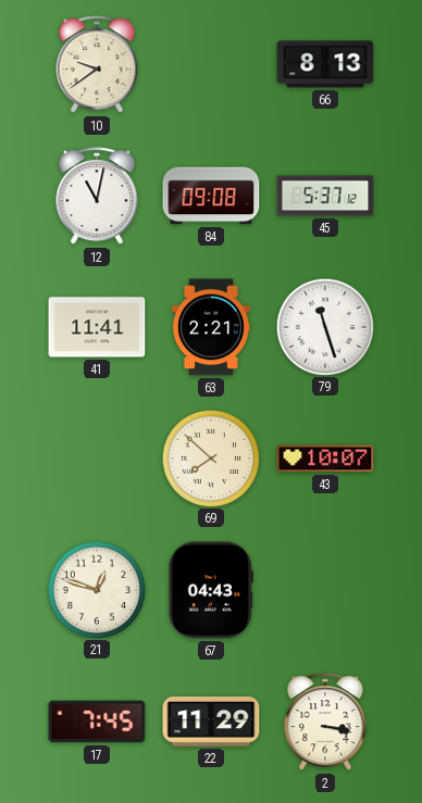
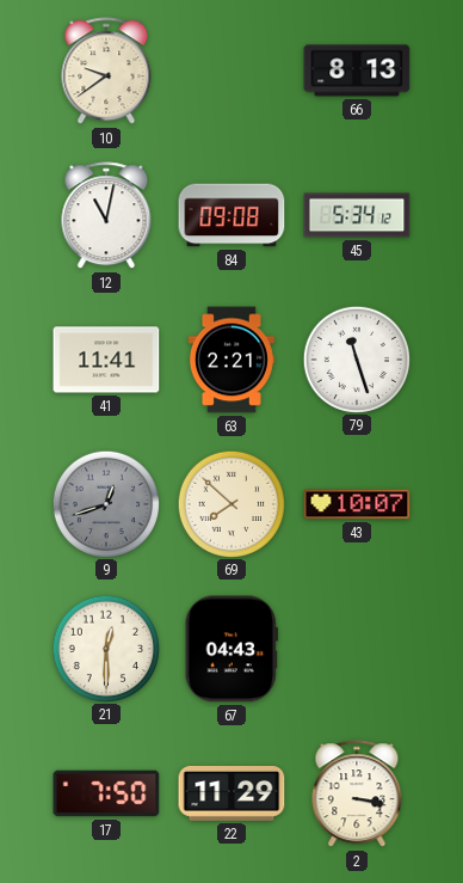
45: 5:37 -> 5:34 (357, 215)
9: none -> 12:42 (105, 503)
21: 12:48 -> 12:30 (105, 648)
17: 7:45 -> 7:50 (106, 793)
